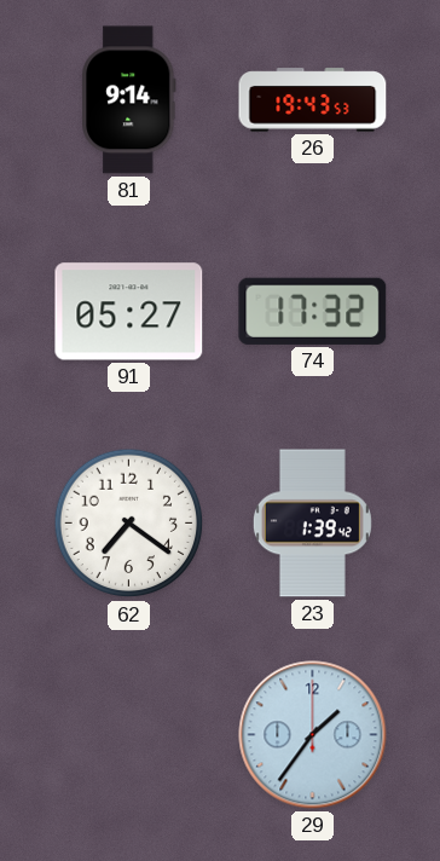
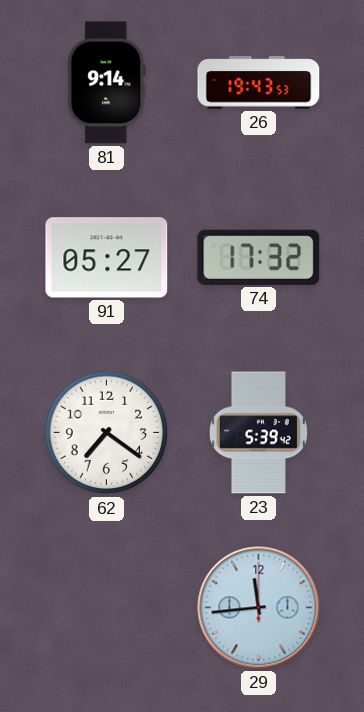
23: 1:39 -> 5:39 (258, 433)
29: 1:36 -> 11:44 (259, 608)
